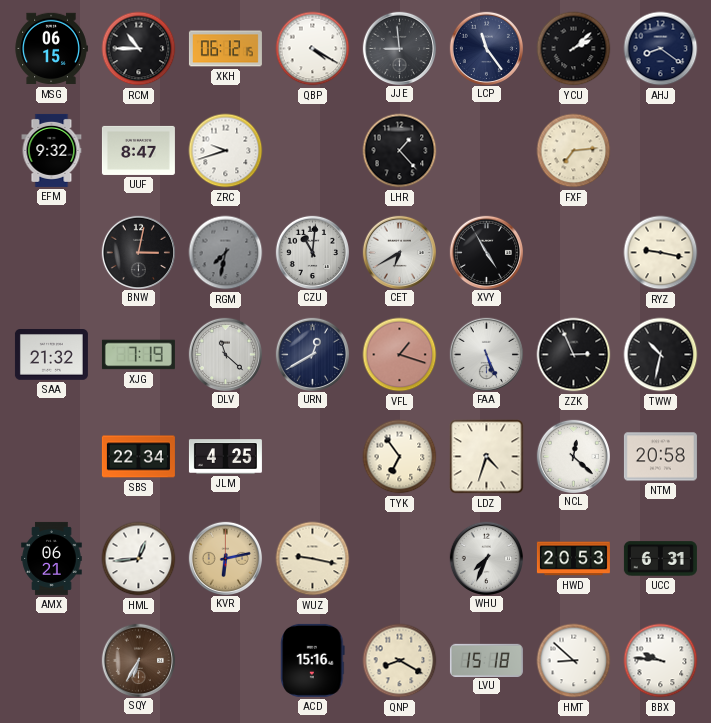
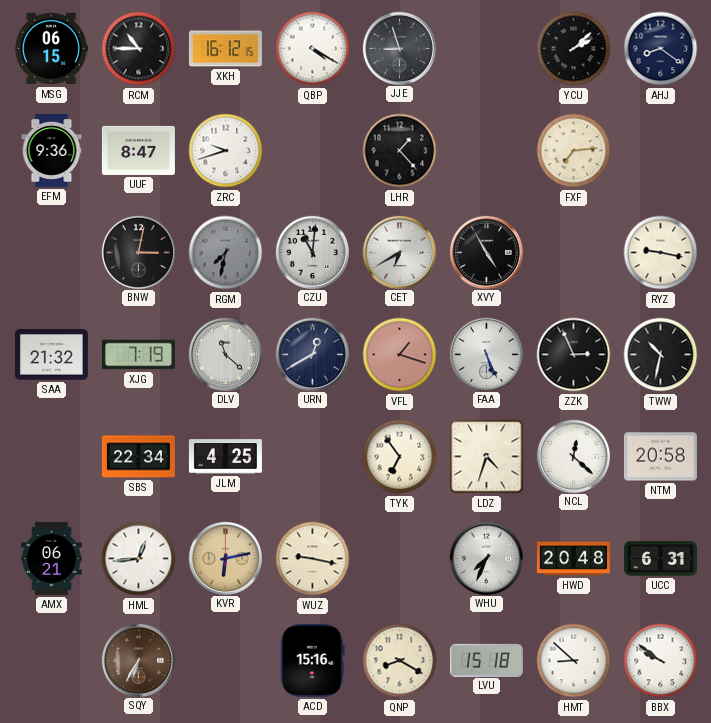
XKH: 06:12 -> 16:12 (225, 49)
JJE: 8:59 -> 8:57 (399, 48)
LCP: 11:24 -> none (486, 48)
EFM: 9:32 -> 9:36 (52, 150)
HWD: 20:53 -> 20:48 (573, 559)
BBX: 9:46 -> 9:51 (661, 661)
